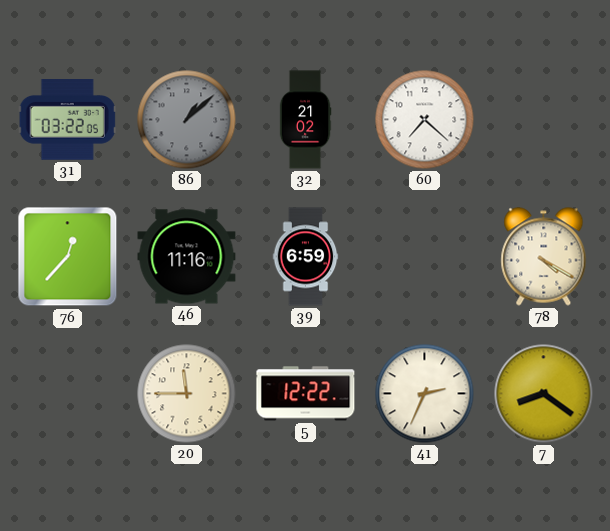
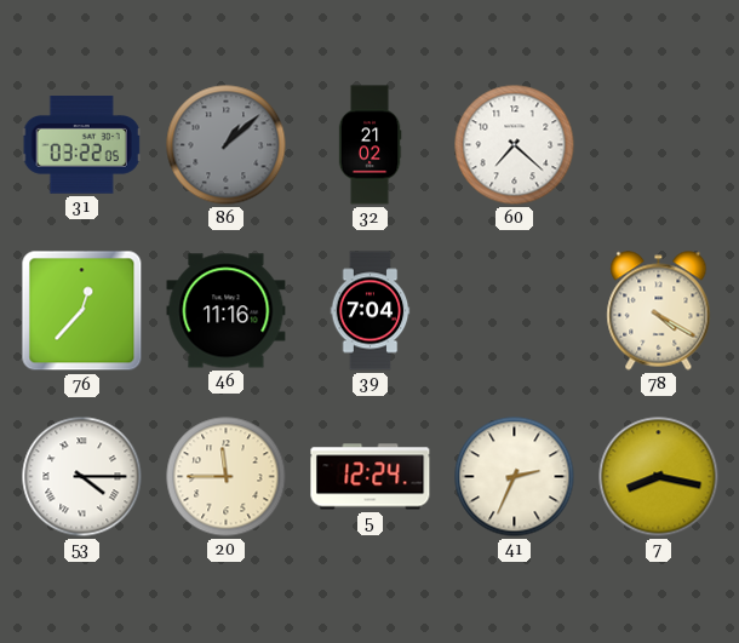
39: 6:59 -> 7:04 (371, 311)
53: none -> 4:15 (82, 477)
5: 12:22 -> 12:24 (371, 477)
7: 8:21 -> 8:17 (659, 477)
